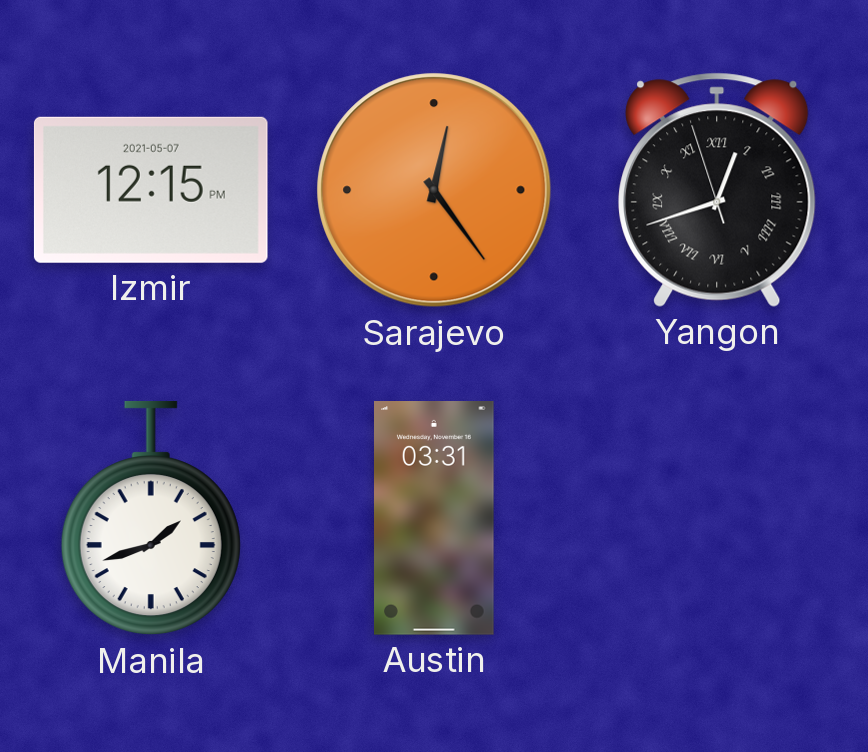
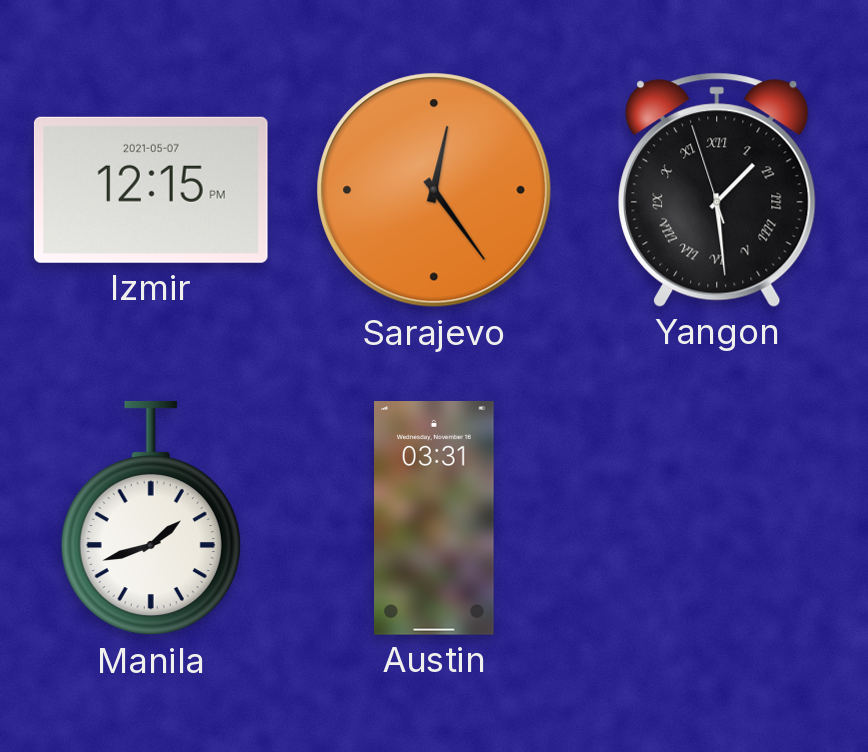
Yangon: 12:41 -> 1:28 (717, 190)
